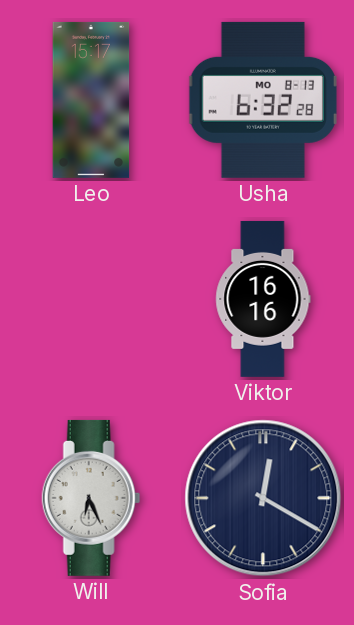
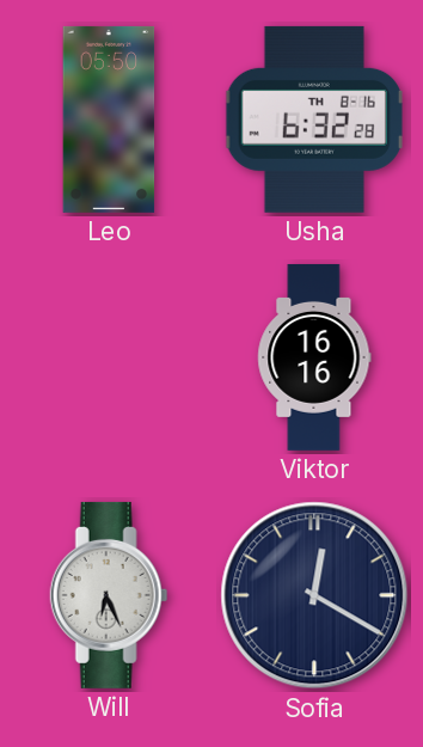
Leo: 15:17 -> 05:50 (109, 120)
Usha date: MO 8-13 -> TH 8-16 (314, 120)
